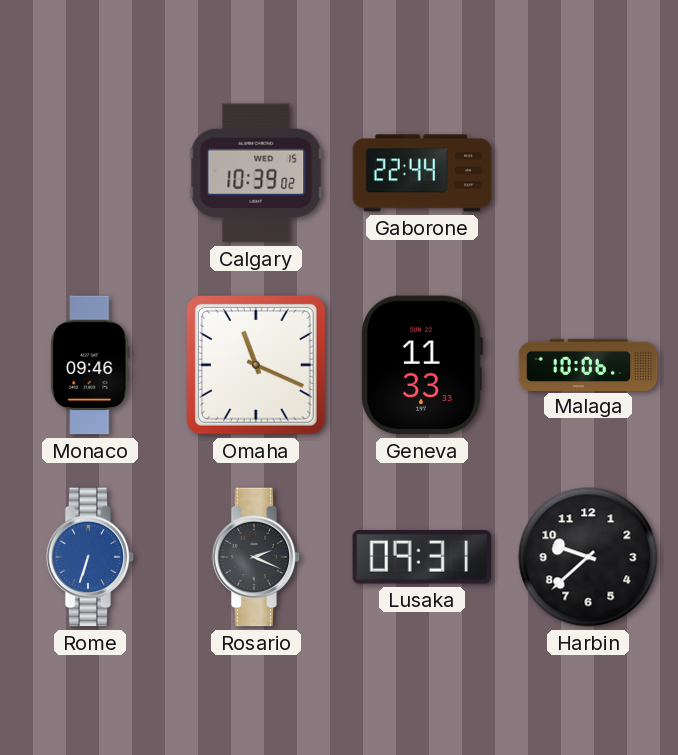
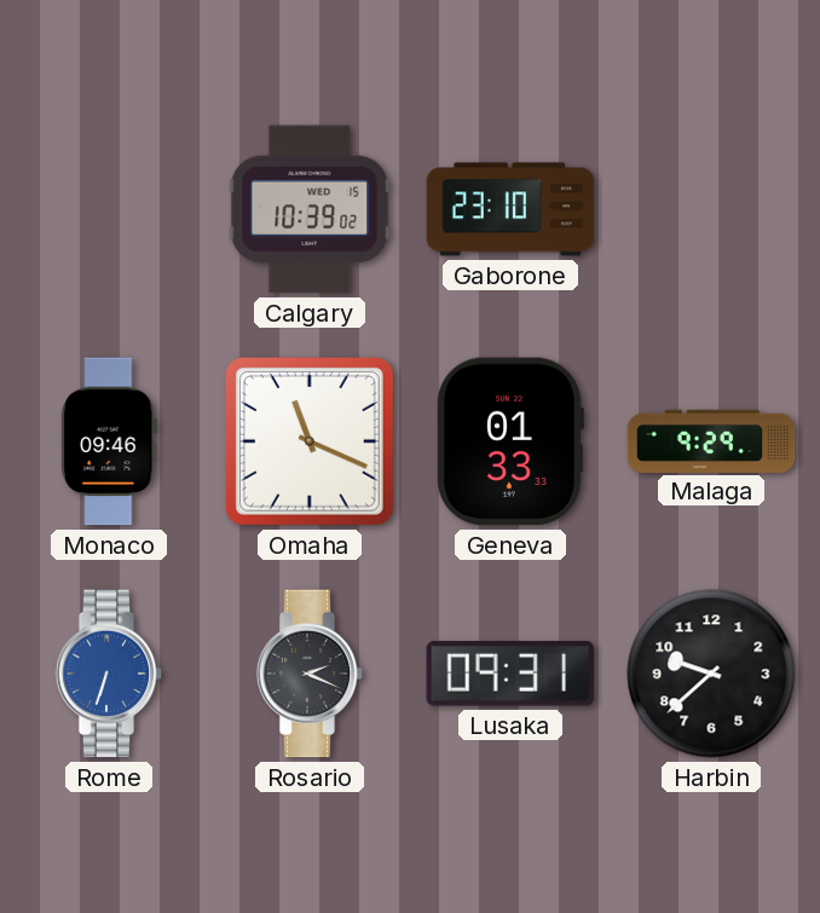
Gaborone: 22:44 -> 23:10 (510, 209)
Geneva: 11:33 -> 01:33 (510, 441)
Malaga: 10:06 -> 9:29 (711, 440)
